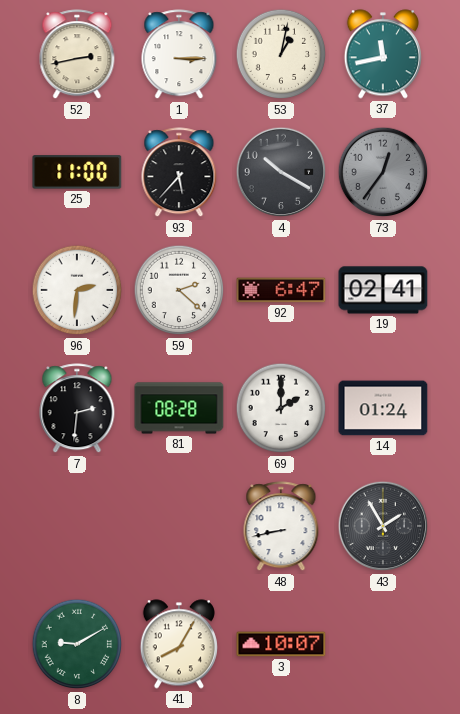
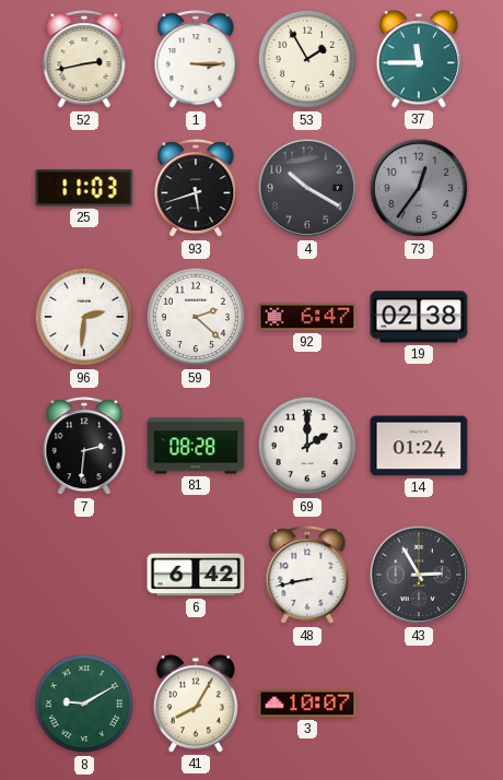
53: 1:02 -> 1:55 (307, 59)
37: 11:43 -> 11:45 (419, 59)
25: 11:00 -> 11:03 (84, 188)
93: 5:37 -> 5:42 (196, 189)
19: 02:41 -> 02:38 (419, 317)
6: none -> 6:42 (196, 575)
43: 1:55 -> 2:55 (419, 575)
